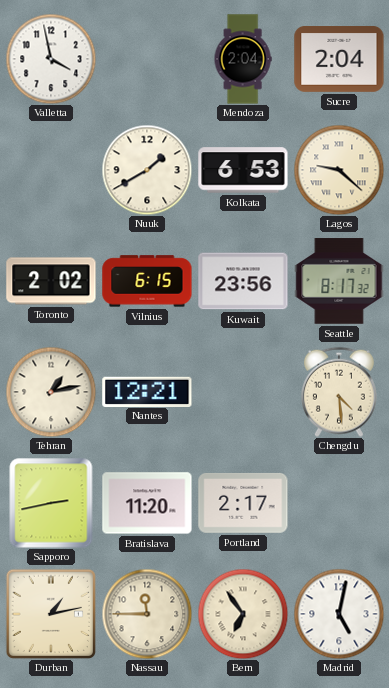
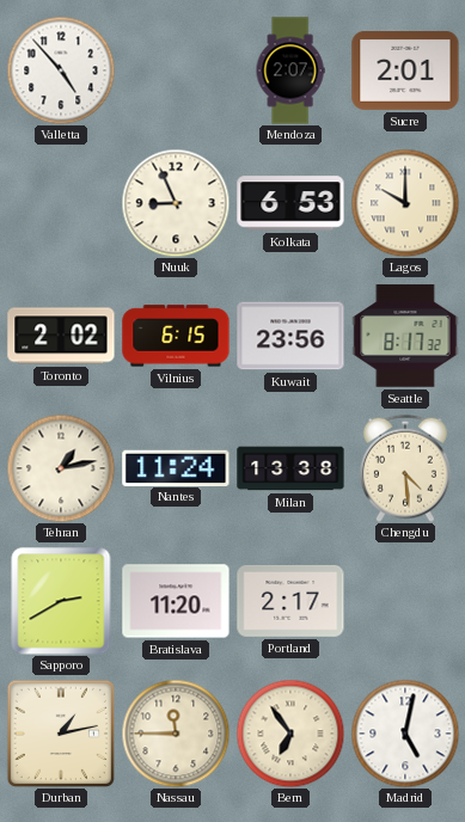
Valletta: 3:58 -> 4:53 (61, 70)
Mendoza: 2:04 -> 2:07 (290, 70)
Sucre: 2:04 -> 2:01 (405, 72)
Nuuk: 1:40 -> 8:56 (176, 203)
Lagos: 9:22 -> 10:00 (405, 203)
Nantes: 12:21 -> 11:24 (176, 467)
Milan: none -> 13:38 (290, 468)
Sapporo: 2:43 -> 2:40 (61, 601)
